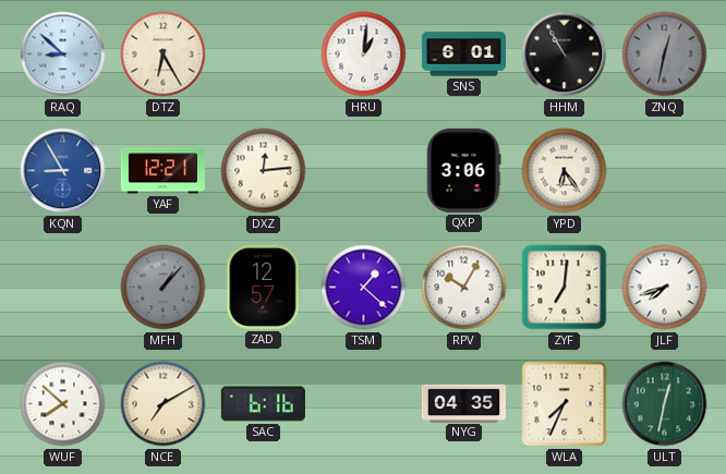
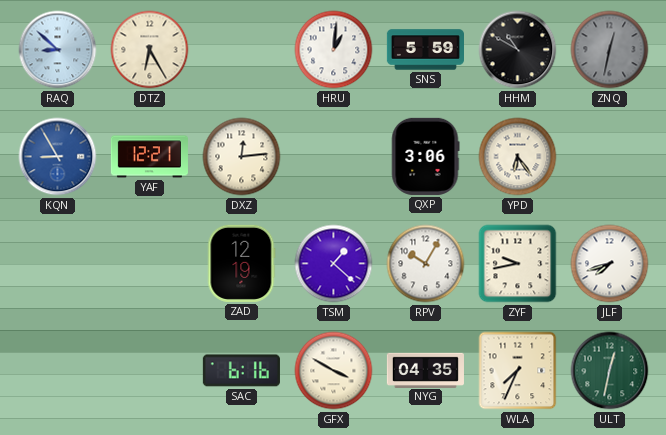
SNS: 6:01 -> 5:59 (425, 50)
HHM: 10:55 -> 10:50 (518, 50)
MFH: 1:07 -> none (164, 288)
ZAD: 12:57 -> 12:19 (241, 263)
ZYF: 7:01 -> 9:43 (518, 264)
WUF: 7:52 -> none (63, 404)
NCE: 7:10 -> none (164, 404)
GFX: none -> 3:50 (334, 371)
